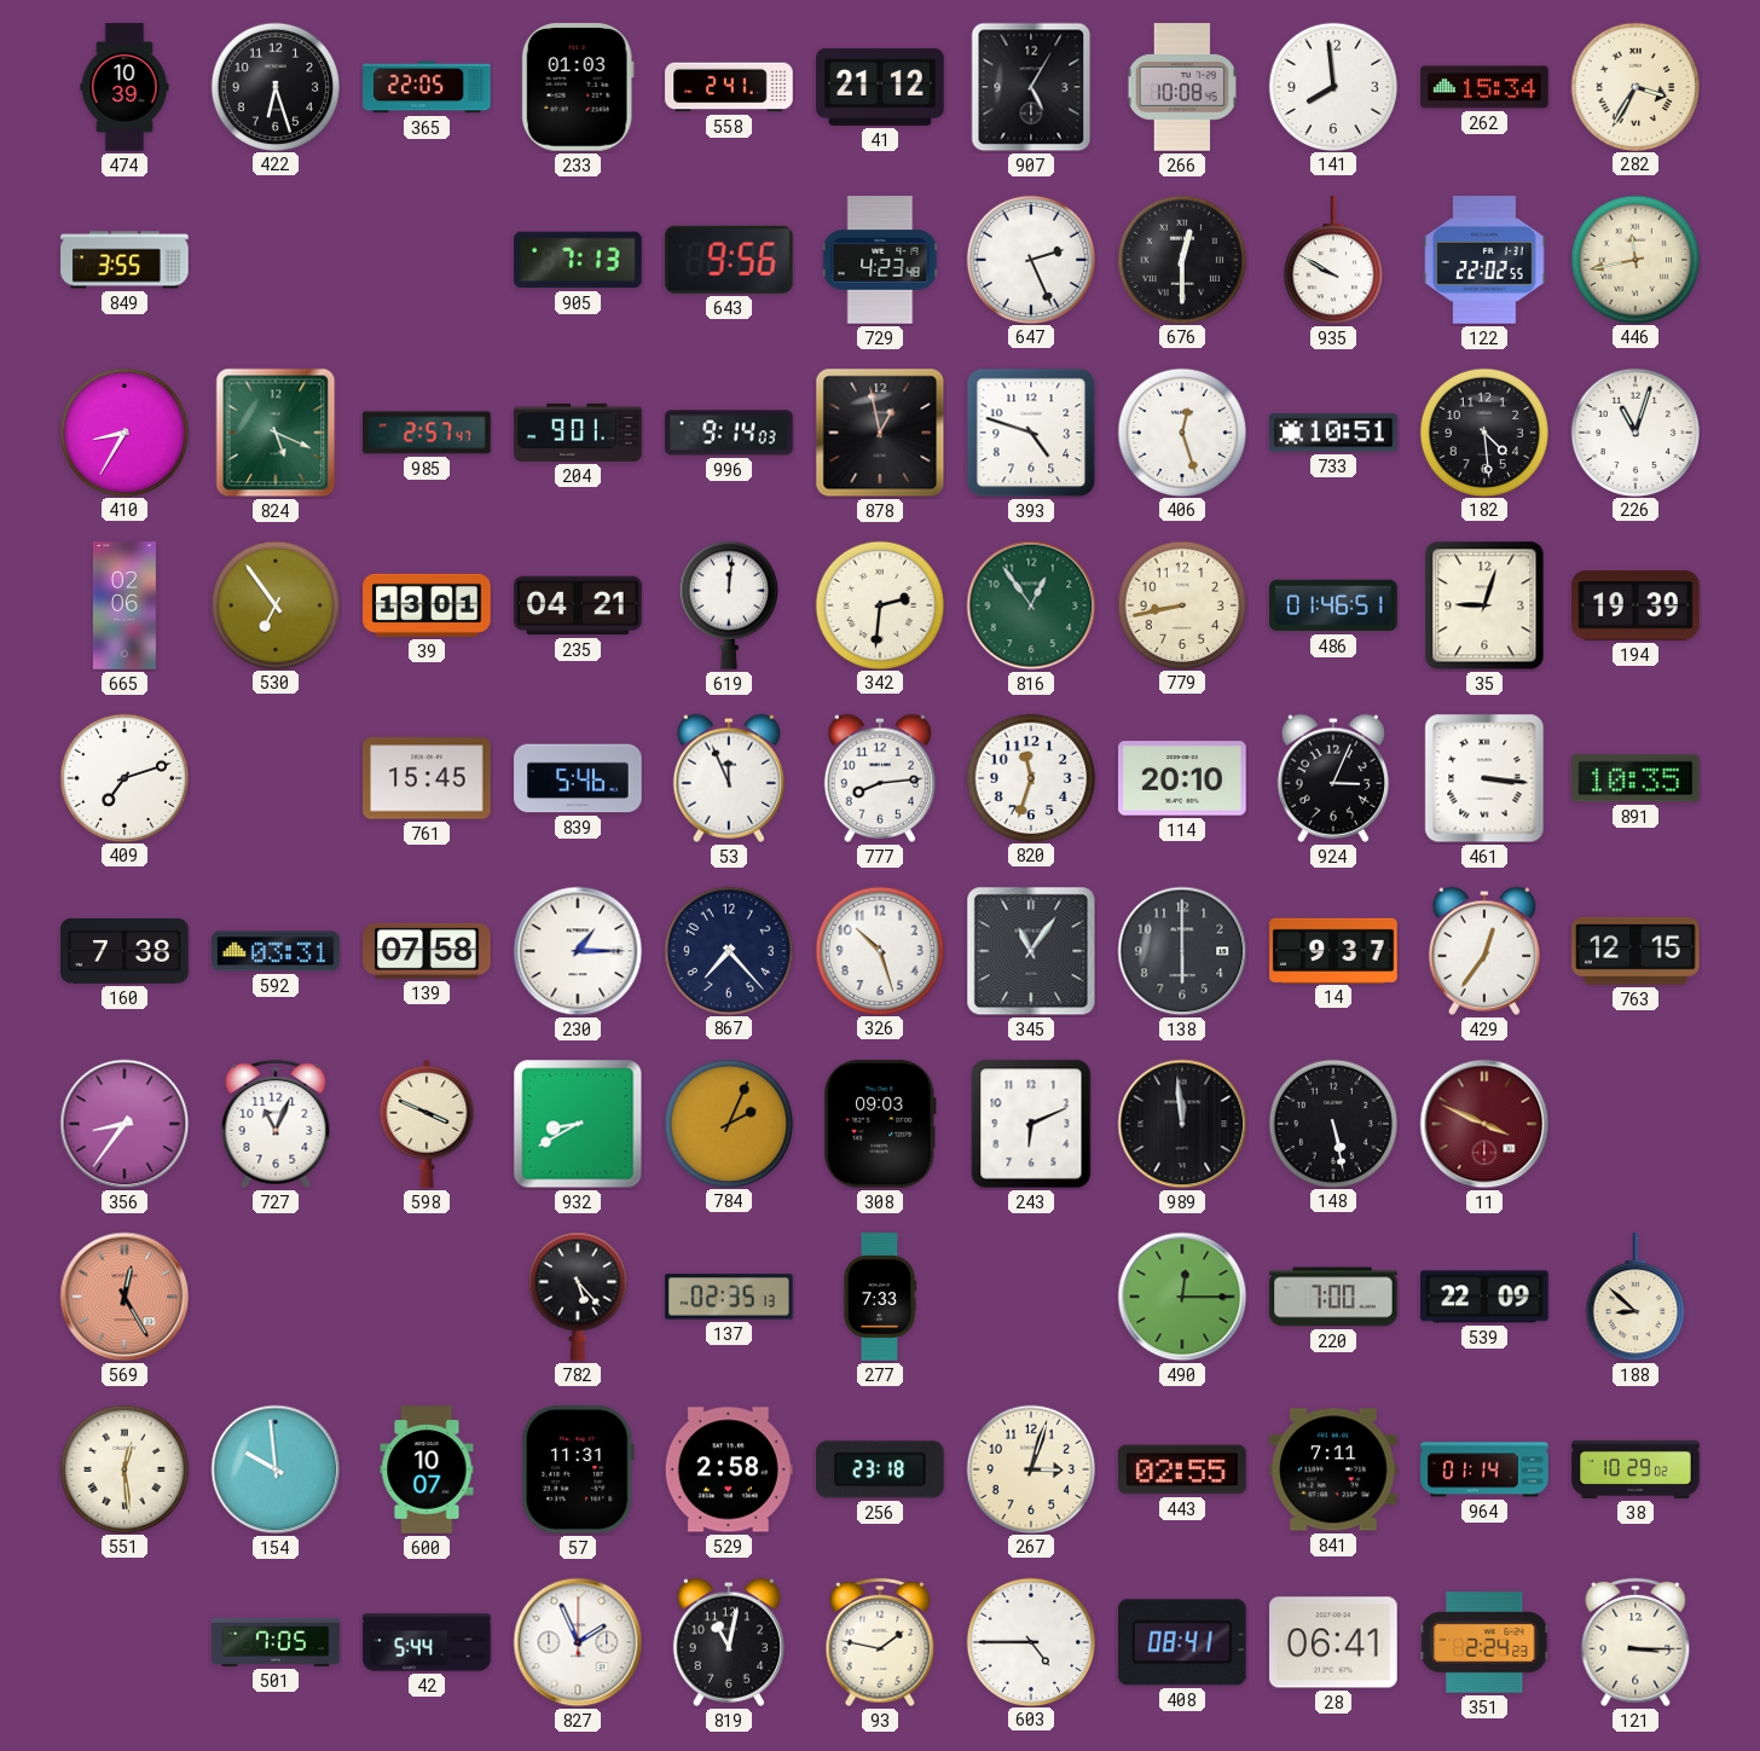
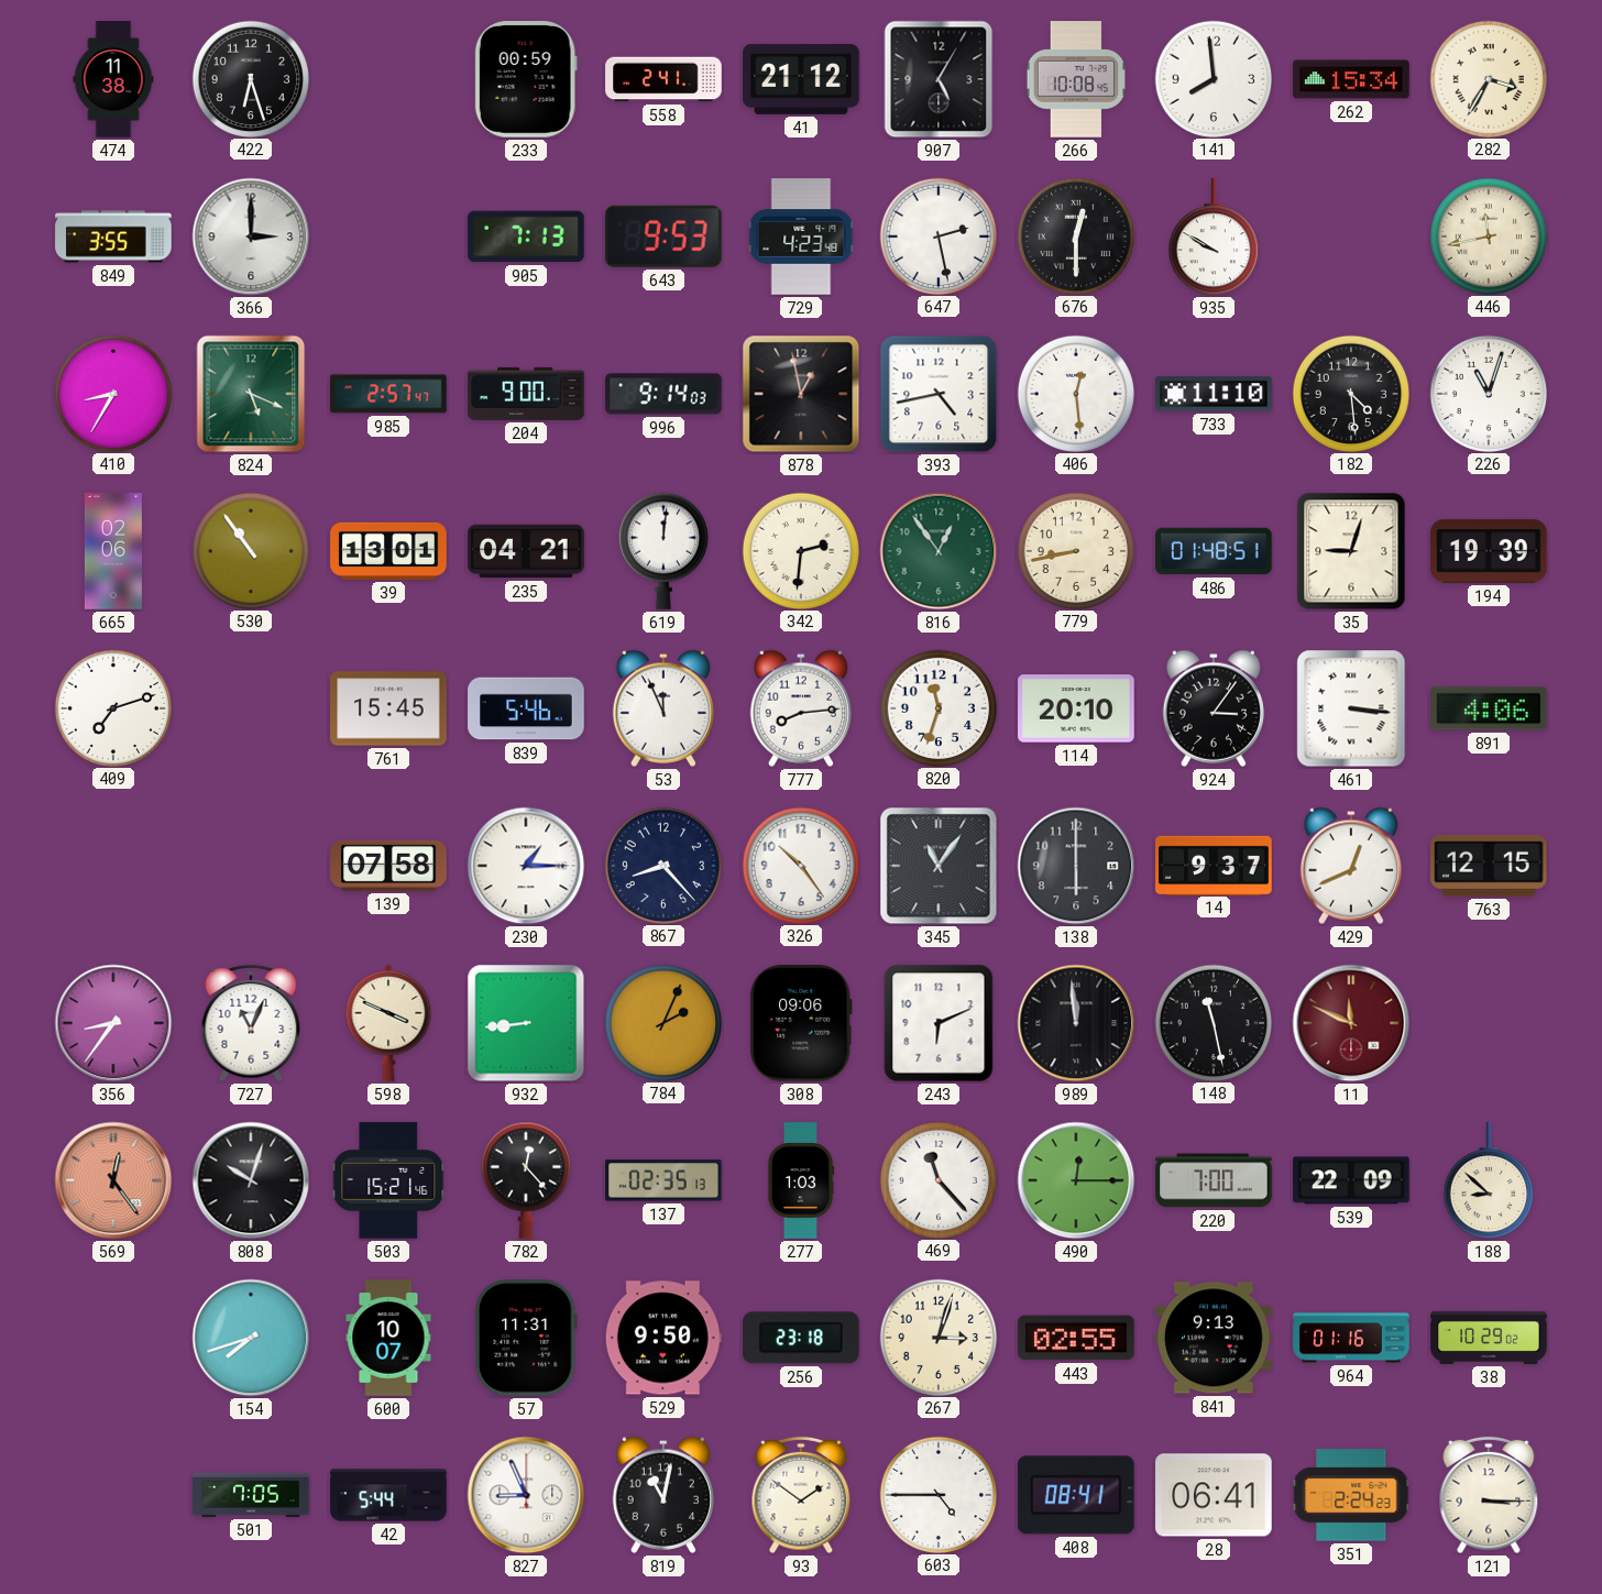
474: 10:39 -> 11:38 (113, 79)
365: 22:05 -> none (427, 87)
233: 01:03 -> 00:59 (526, 79)
366: none -> 3:00 (251, 237)
643: 9:56 -> 9:53 (663, 237)
647: 2:26 -> 2:28 (937, 235)
122: 22:02 -> none (1484, 260)
204: 9:01 -> 9:00 (526, 394)
393: 4:48 -> 4:43 (939, 394)
406: 12:27 -> 12:29 (1075, 393)
733: 10:51 -> 11:10 (1214, 394)
530: 6:54 -> 10:54 (250, 550)
486: 01:46 -> 01:48 (1214, 551)
924: 3:04 -> 3:06 (1213, 708)
891: 10:35 -> 4:06 (1489, 708)
160: 7:38 -> none (125, 951)
592: 03:31 -> none (276, 951)
867: 7:23 -> 8:23 (662, 865)
326: 10:27 -> 10:24 (800, 865)
429: 12:36 -> 12:41 (1350, 866)
932: 8:40 -> 8:44 (526, 1023)
308: 09:03 -> 09:06 (801, 1023)
148: 5:28 -> 11:28 (1213, 1022)
11: 3:49 -> 11:49 (1351, 1023)
569: 12:25 -> 12:24 (113, 1180)
808: none -> 10:03 (251, 1180)
503: none -> 15:21 (388, 1180)
782: 5:23 -> 12:23 (526, 1180)
277: 7:33 -> 1:03 (801, 1180)
469: none -> 11:23 (937, 1179)
551: 12:29 -> none (123, 1468)
154: 9:59 -> 7:42 (251, 1338)
529: 2:58 -> 9:50 (663, 1338)
841: 7:11 -> 9:13 (1214, 1338)
964: 01:14 -> 01:16 (1351, 1338)
827: 1:56 -> 8:56 (526, 1495)
93: 1:47 -> 1:51 (801, 1495)
